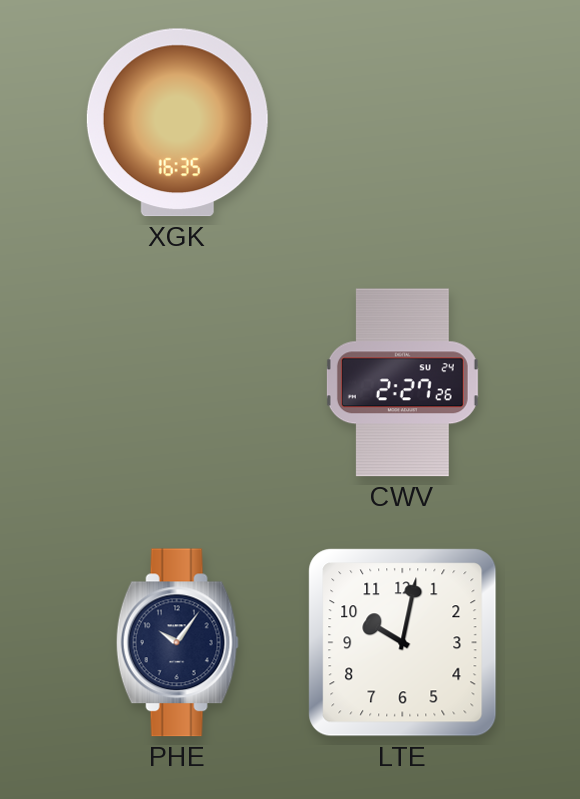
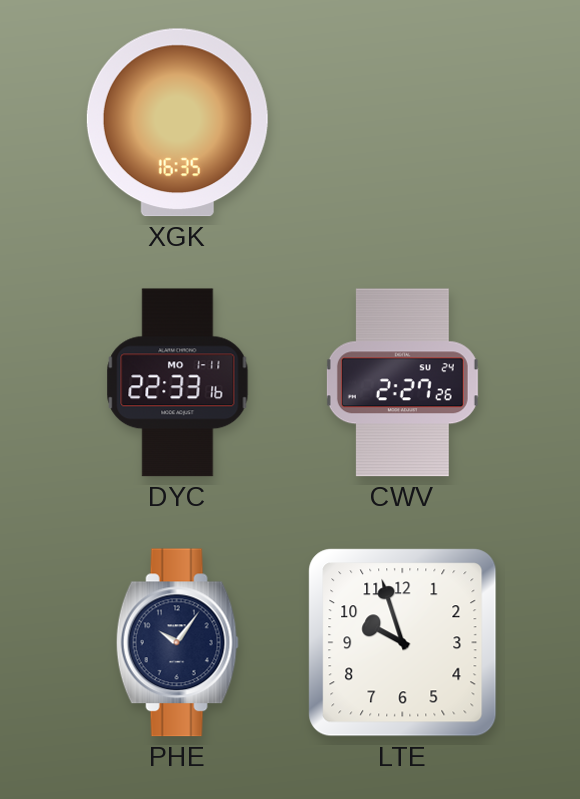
DYC: none -> 22:33 (178, 383)
LTE: 10:02 -> 9:57 (403, 643)
